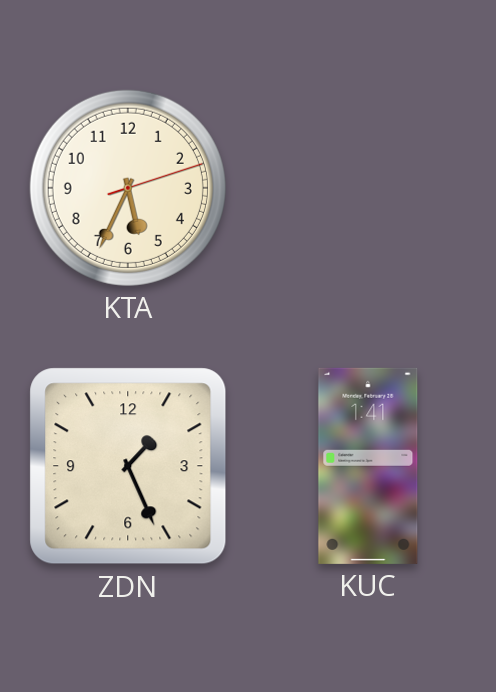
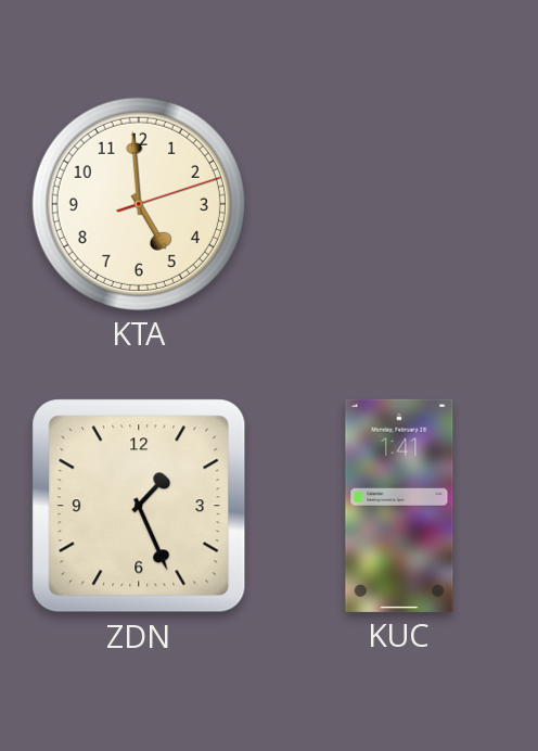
KTA: 5:34 -> 4:59 (139, 204)
